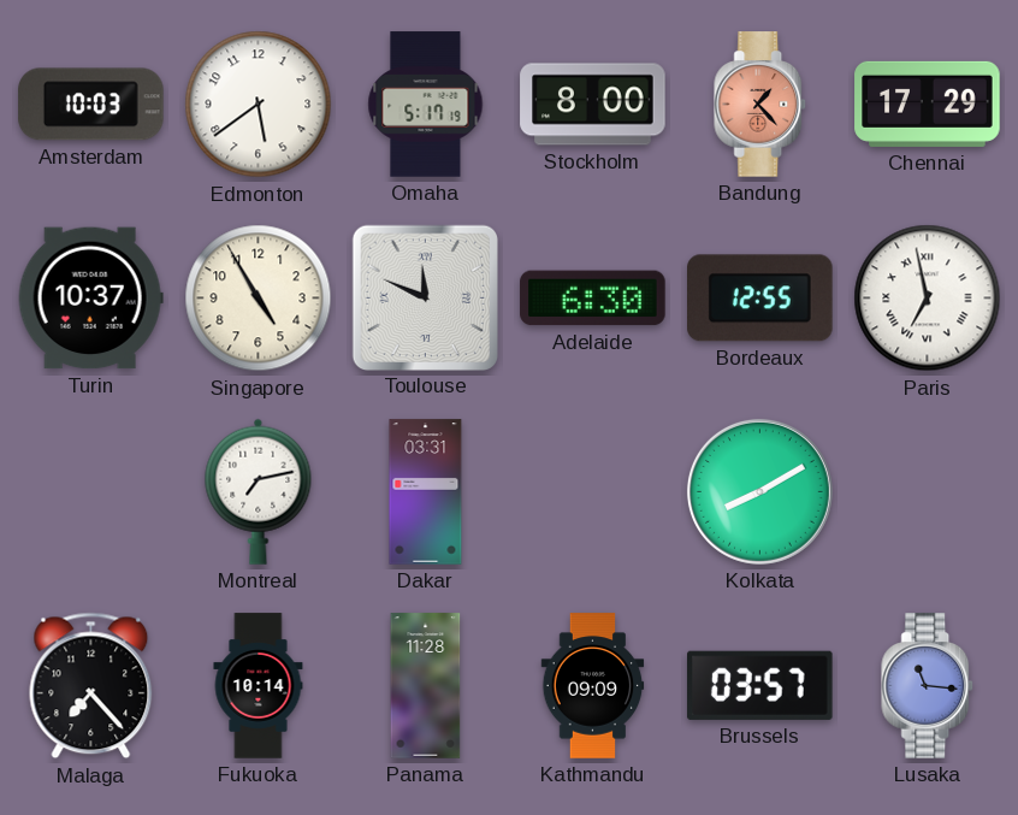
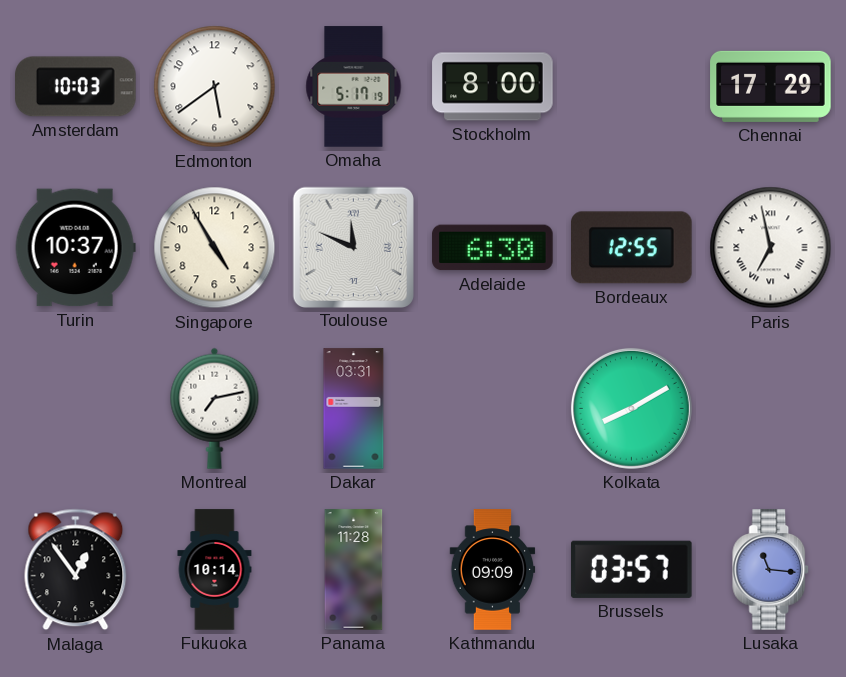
Bandung: 1:23 -> none (760, 105)
Malaga: 7:23 -> 12:54 (76, 570)
